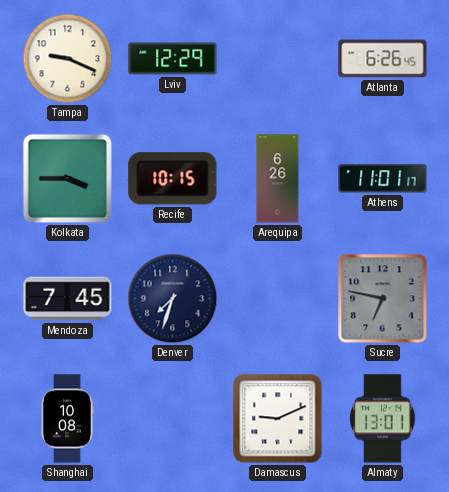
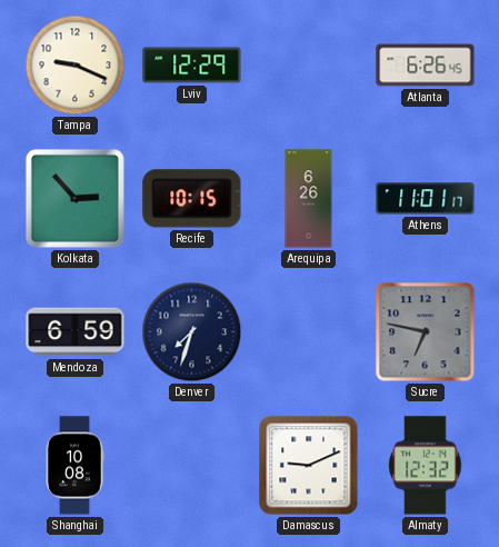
Kolkata: 3:45 -> 2:53 (74, 198)
Mendoza: 7:45 -> 6:59 (76, 332)
Almaty: 13:01 -> 12:32 (426, 466)
